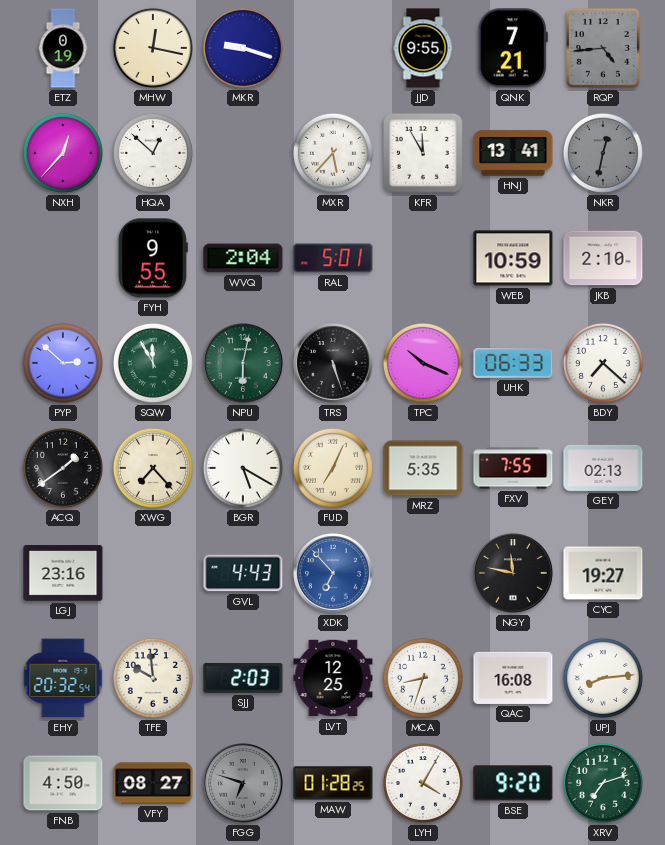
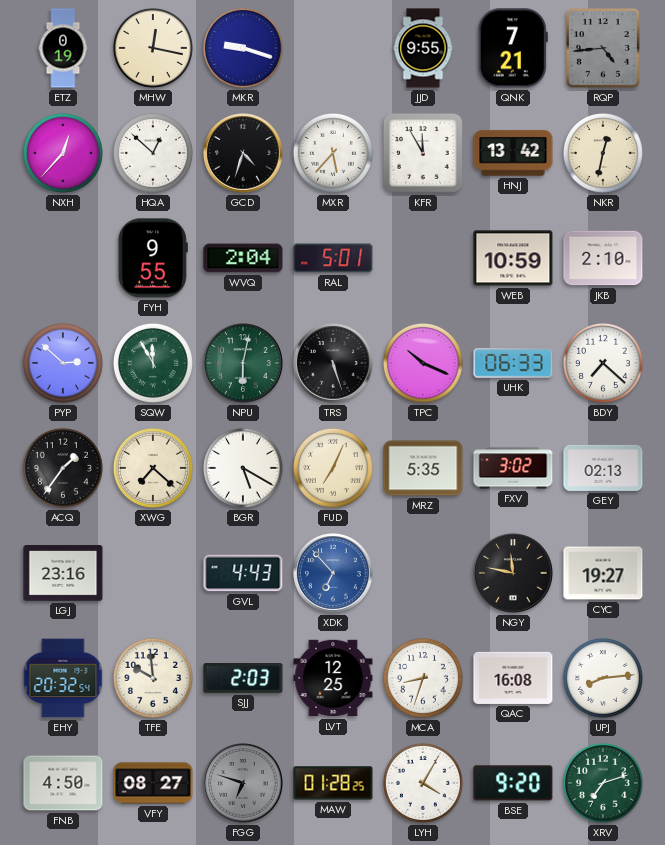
GCD: none -> 4:33 (243, 153)
HNJ: 13:41 -> 13:42 (513, 153)
NKR dial: grey -> cream (603, 153)
ACQ: 1:39 -> 1:36 (63, 468)
XWG: 7:23 -> 7:22 (153, 468)
FXV: 7:55 -> 3:02 (513, 468)
